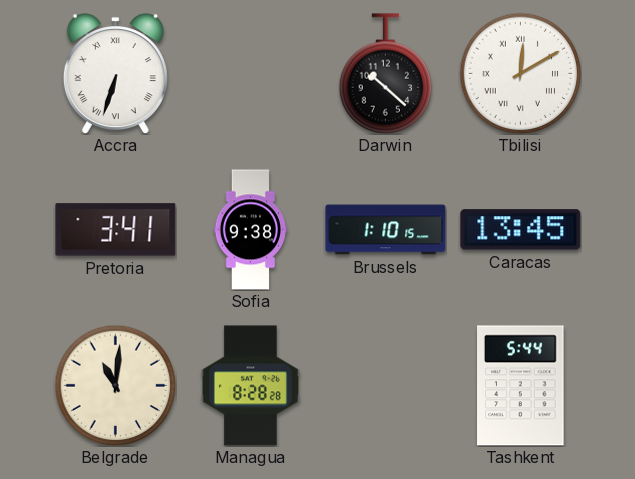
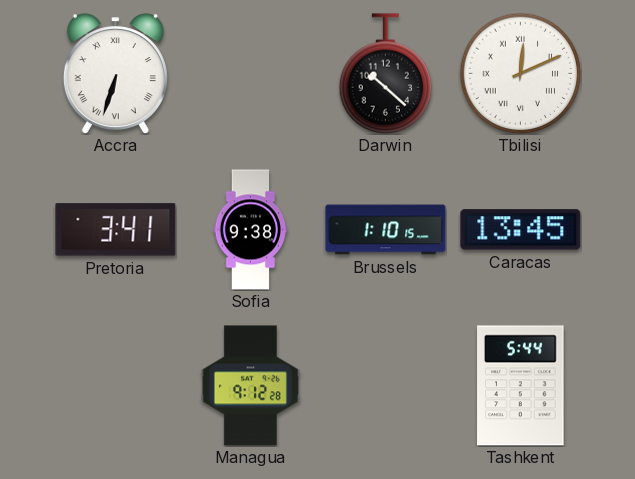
Tbilisi: 12:10 -> 12:11 (520, 73)
Belgrade: 11:01 -> none (115, 385)
Managua: 8:28 -> 9:12 (250, 386)
